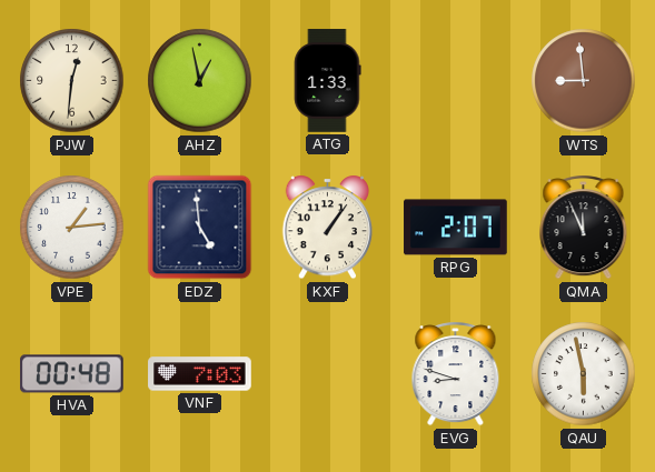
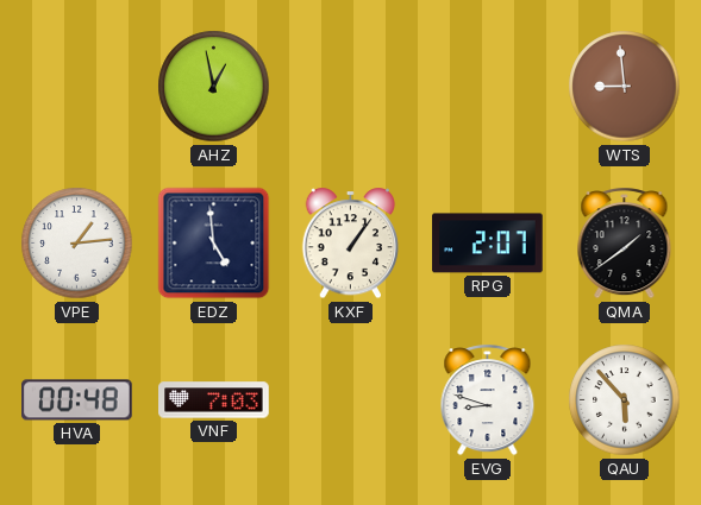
PJW: 12:31 -> none (72, 81)
ATG: 1:33 -> none (328, 81)
QMA: 11:56 -> 1:39 (625, 244)
QAU: 5:58 -> 5:53 (625, 400)
